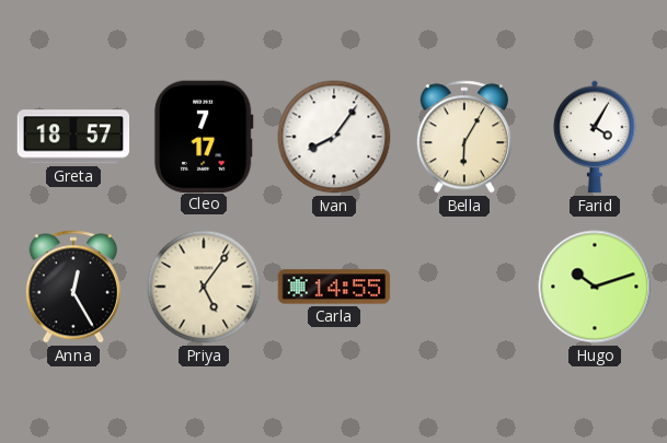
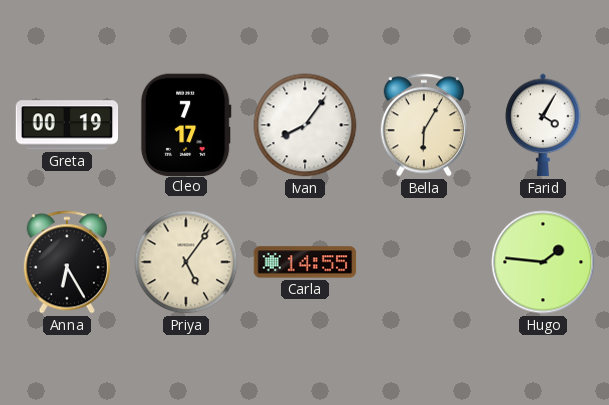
Greta: 18:57 -> 00:19 (67, 125)
Anna: 12:25 -> 6:25 (67, 262)
Hugo: 10:12 -> 1:46 (543, 262)
